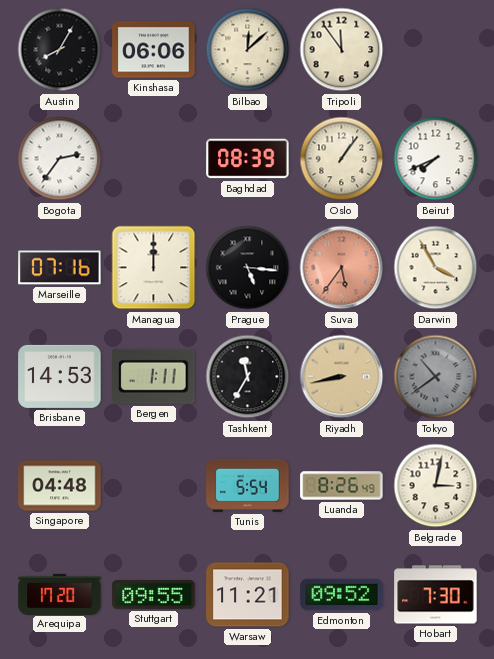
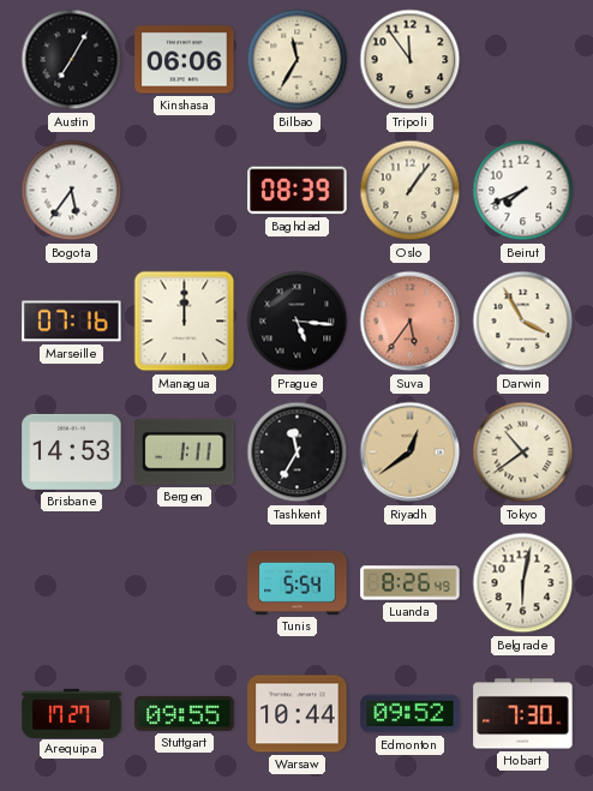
Austin: 8:05 -> 7:05 (72, 60)
Bilbao: 12:08 -> 11:35 (298, 60)
Bogota: 2:36 -> 5:36 (72, 191)
Riyadh: 8:43 -> 12:39 (411, 453)
Tokyo dial: grey -> cream (523, 453)
Singapore: 04:48 -> none (60, 486)
Belgrade: 3:02 -> 6:02 (523, 583)
Arequipa: 17:20 -> 17:27 (72, 713)
Warsaw: 11:21 -> 10:44 (298, 714)
